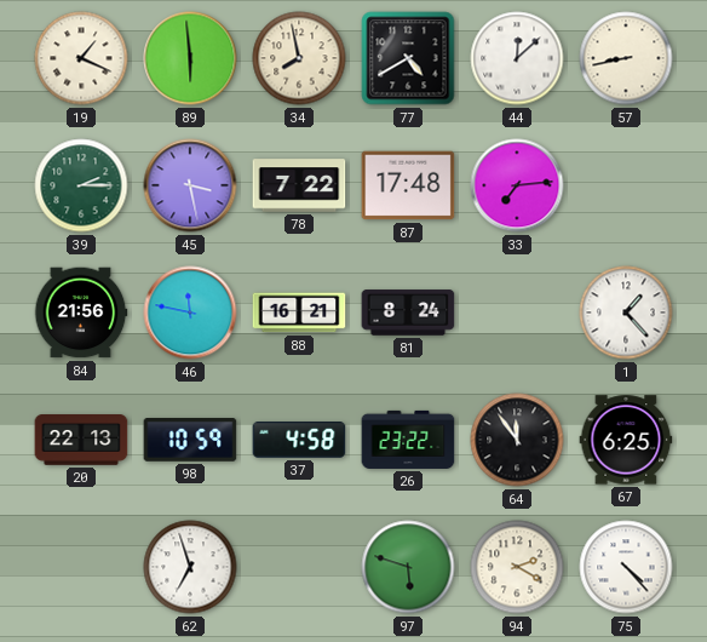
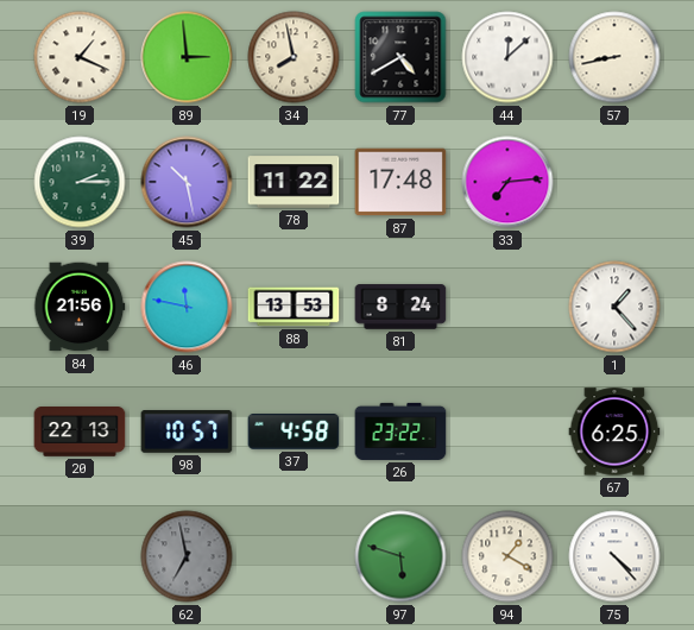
89: 5:59 -> 2:59 (187, 57)
45: 3:28 -> 10:28 (187, 182)
78: 7:22 -> 11:22 (294, 182)
88: 16:21 -> 13:53 (294, 307)
98: 10:59 -> 10:57 (187, 431)
64: 11:54 -> none (517, 440)
62: 6:57 -> 6:58 (187, 556)
62 dial: white -> grey (187, 556)
94: 2:20 -> 1:20 (507, 556)
